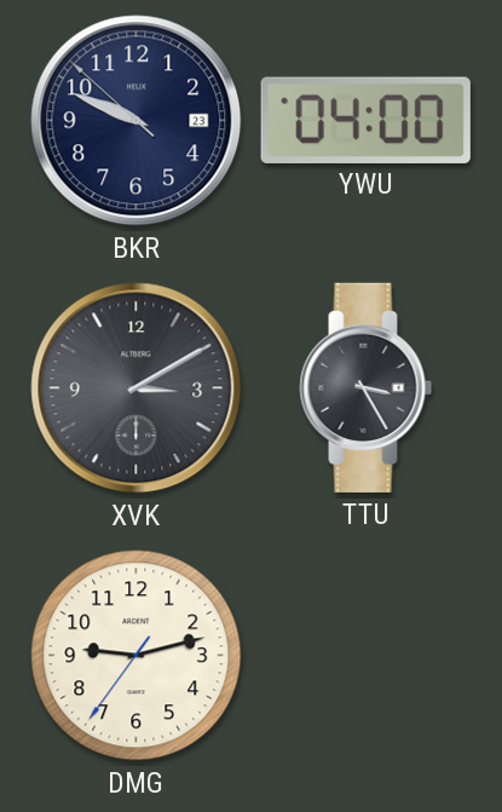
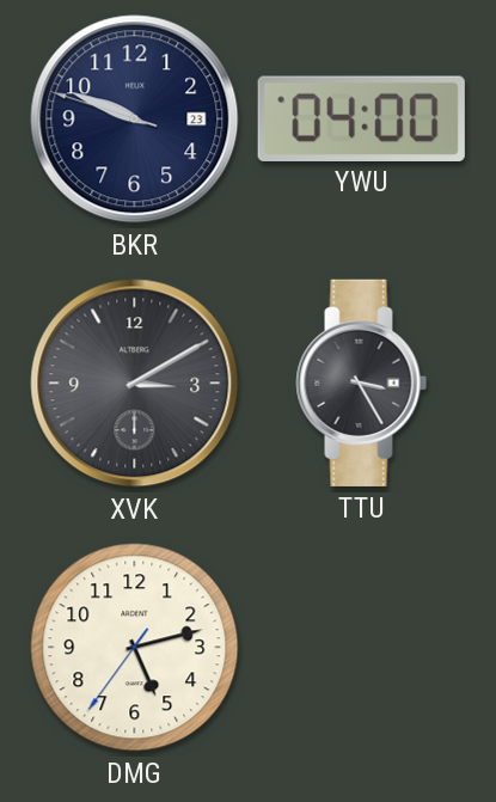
BKR: 9:48:52 -> 9:48:48 (135, 120)
DMG: 9:12 -> 5:12 (135, 648)
